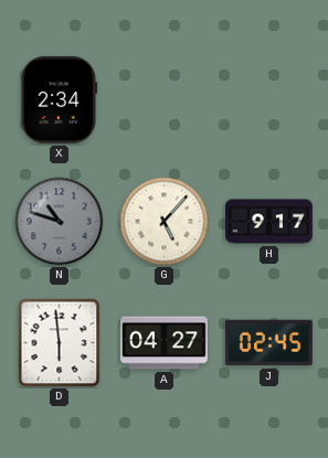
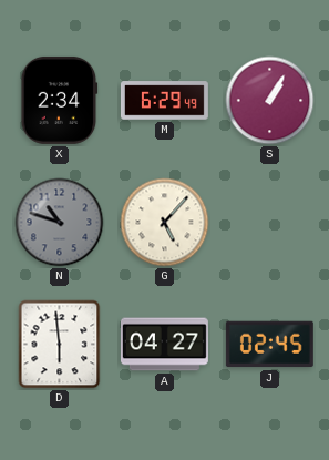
M: none -> 6:29 (164, 101)
S: none -> 1:05 (270, 101)
H: 9:17 -> none (268, 222)
